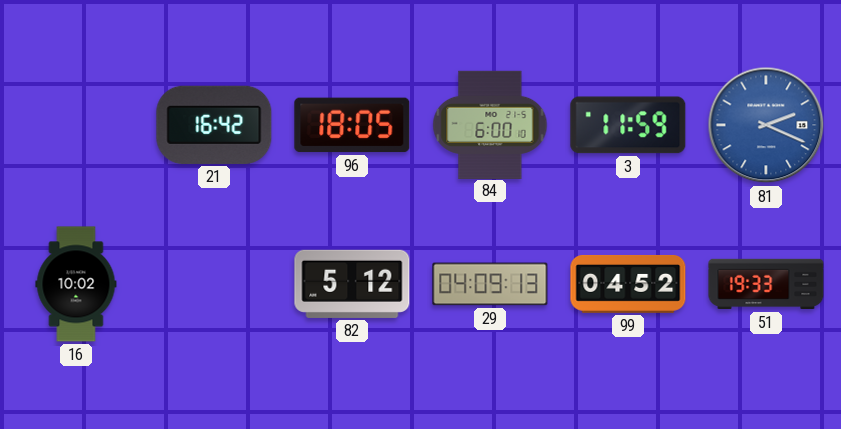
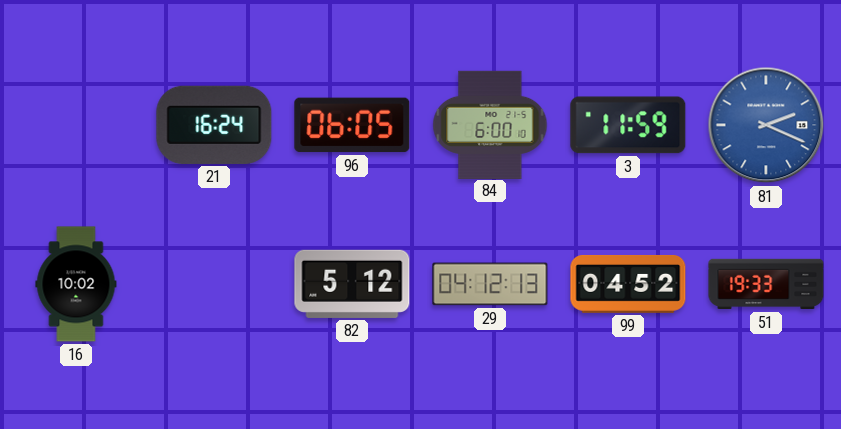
21: 16:42 -> 16:24 (214, 125)
96: 18:05 -> 06:05 (352, 125)
29: 04:09 -> 04:12 (490, 284)
